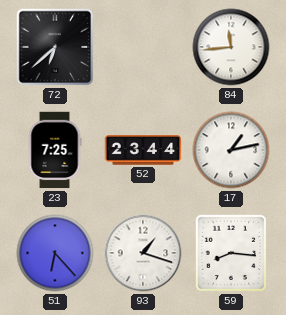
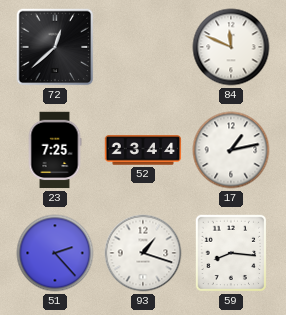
72: 6:38 -> 12:38 (55, 47)
84: 11:44 -> 11:49 (231, 47)
51: 6:23 -> 2:23 (55, 253)
